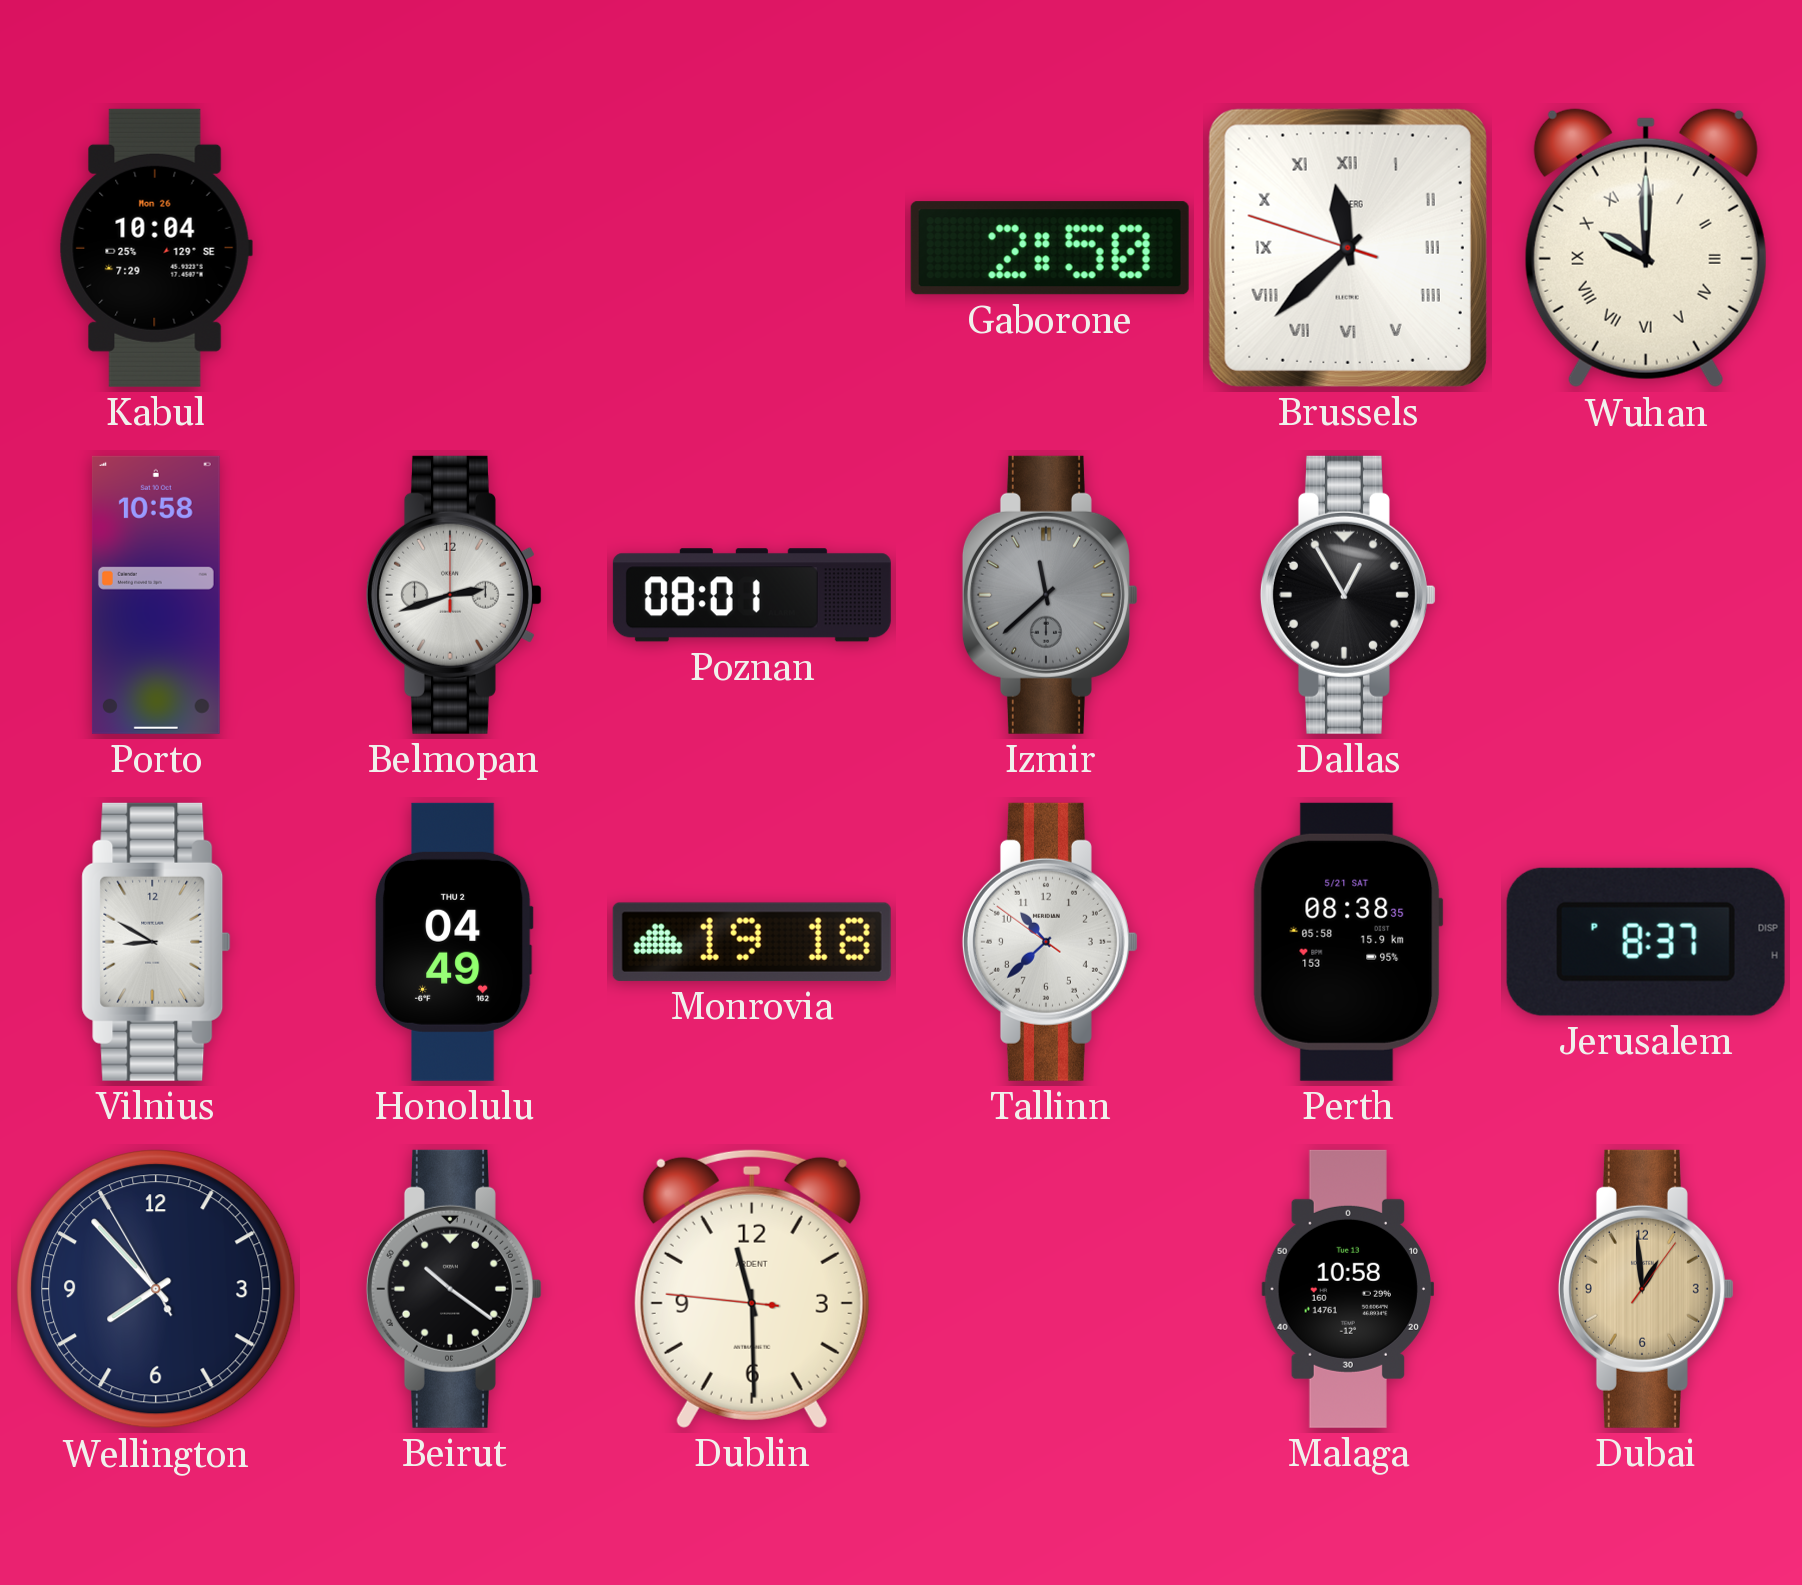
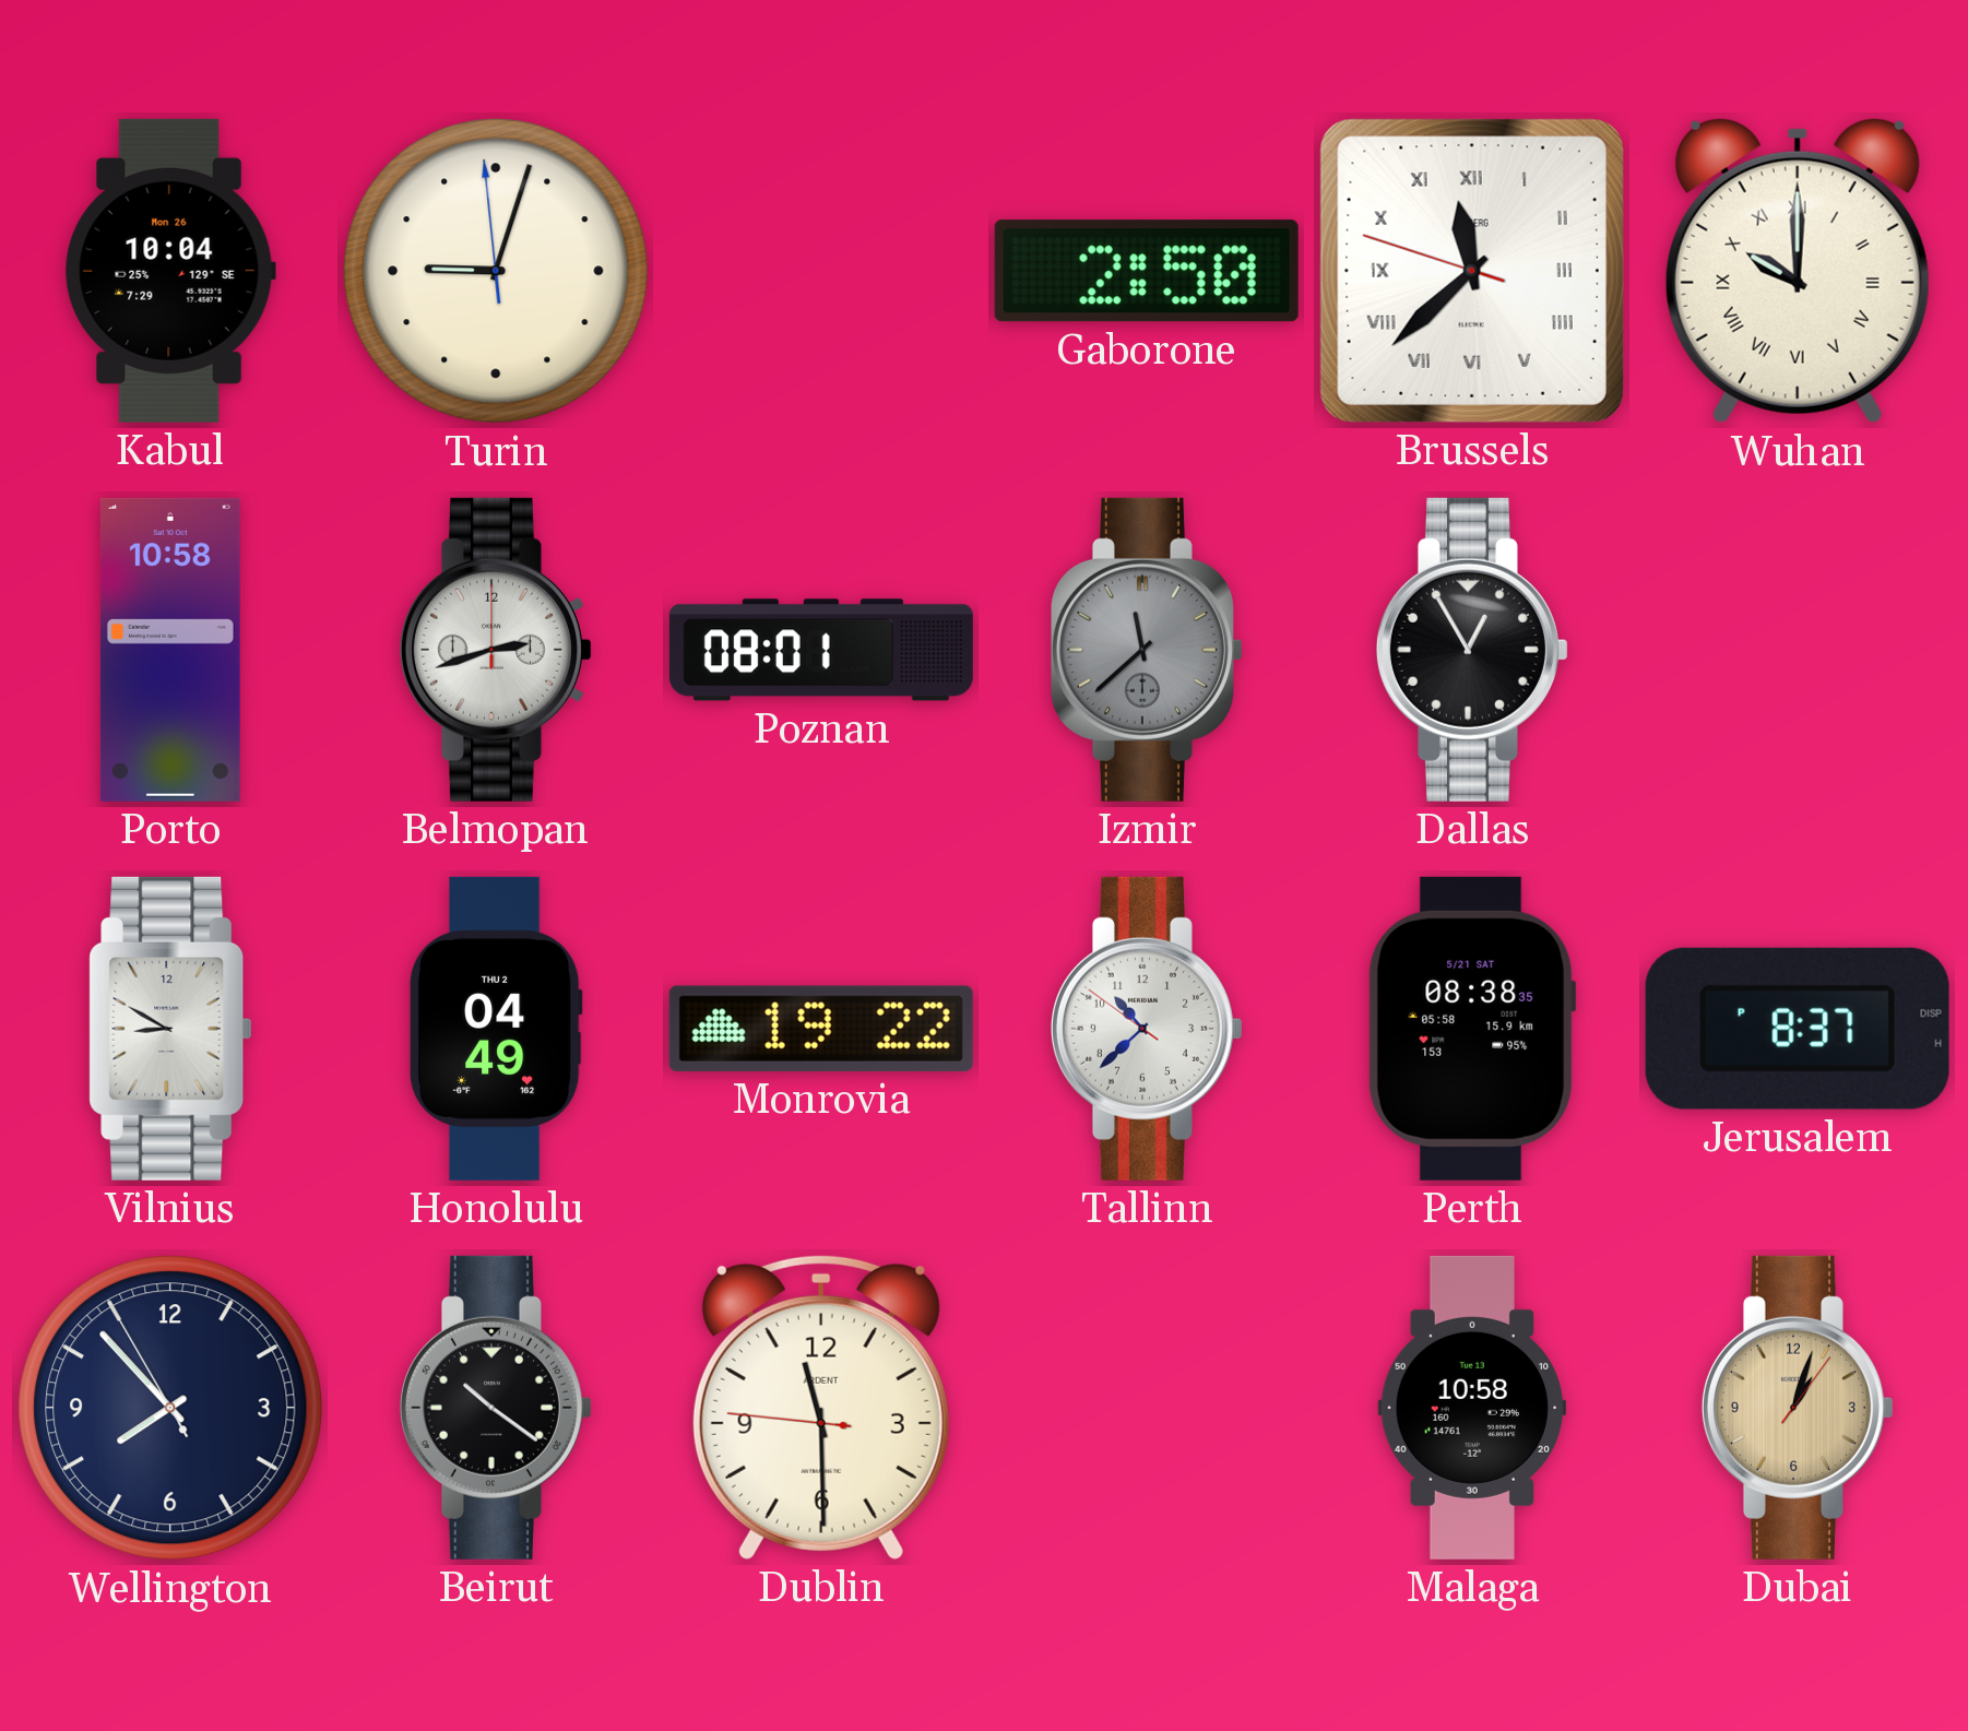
Turin: none -> 9:02 (496, 271)
Monrovia: 19:18 -> 19:22 (821, 1029)
Dubai: 12:59 -> 1:03 (1798, 1408)
